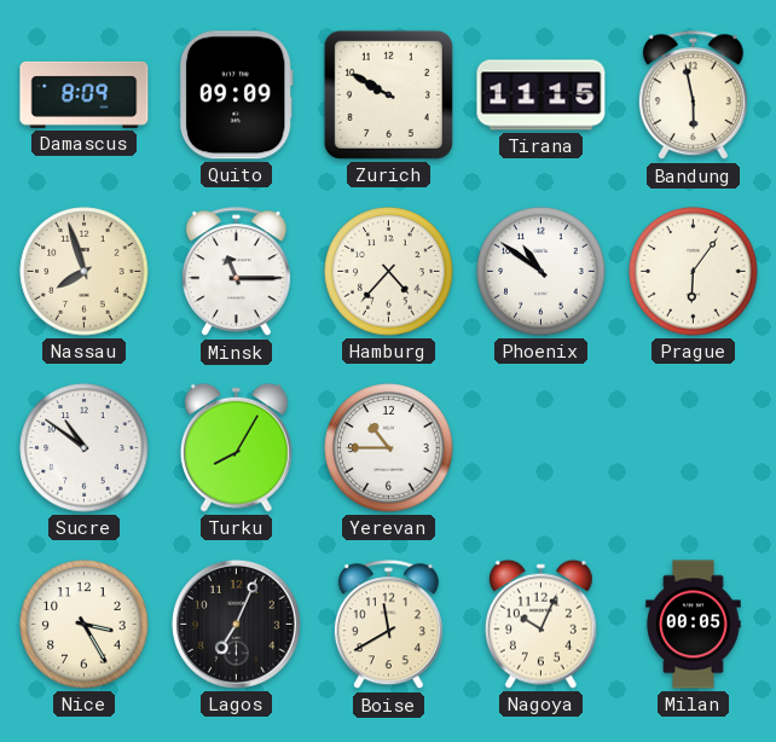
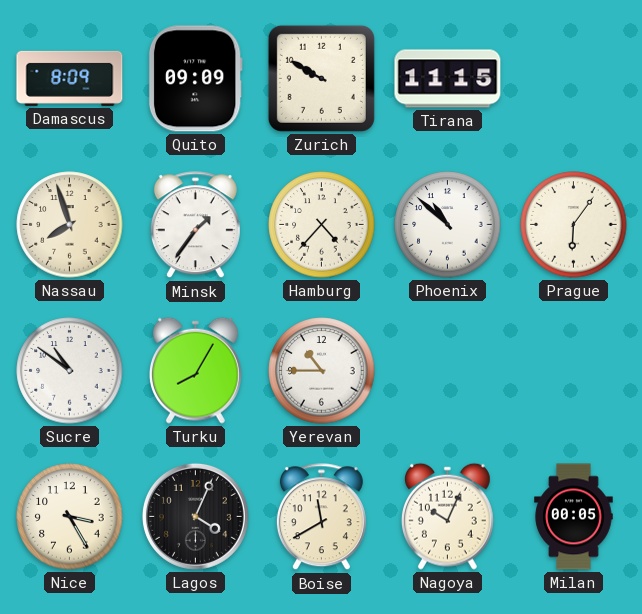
Bandung: 5:58 -> none (693, 95)
Minsk: 11:15 -> 1:36 (195, 225)
Phoenix: 10:51 -> 10:52 (448, 225)
Lagos: 7:04 -> 4:04 (195, 516)
